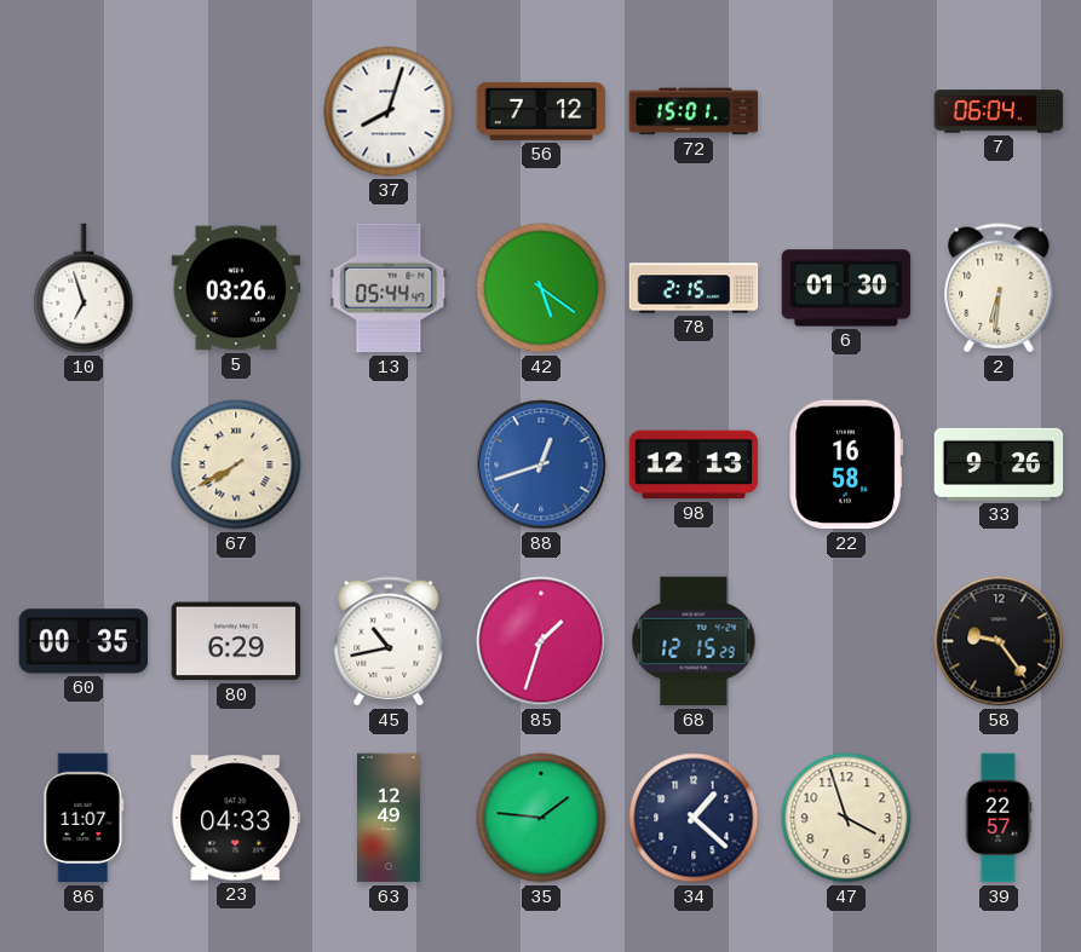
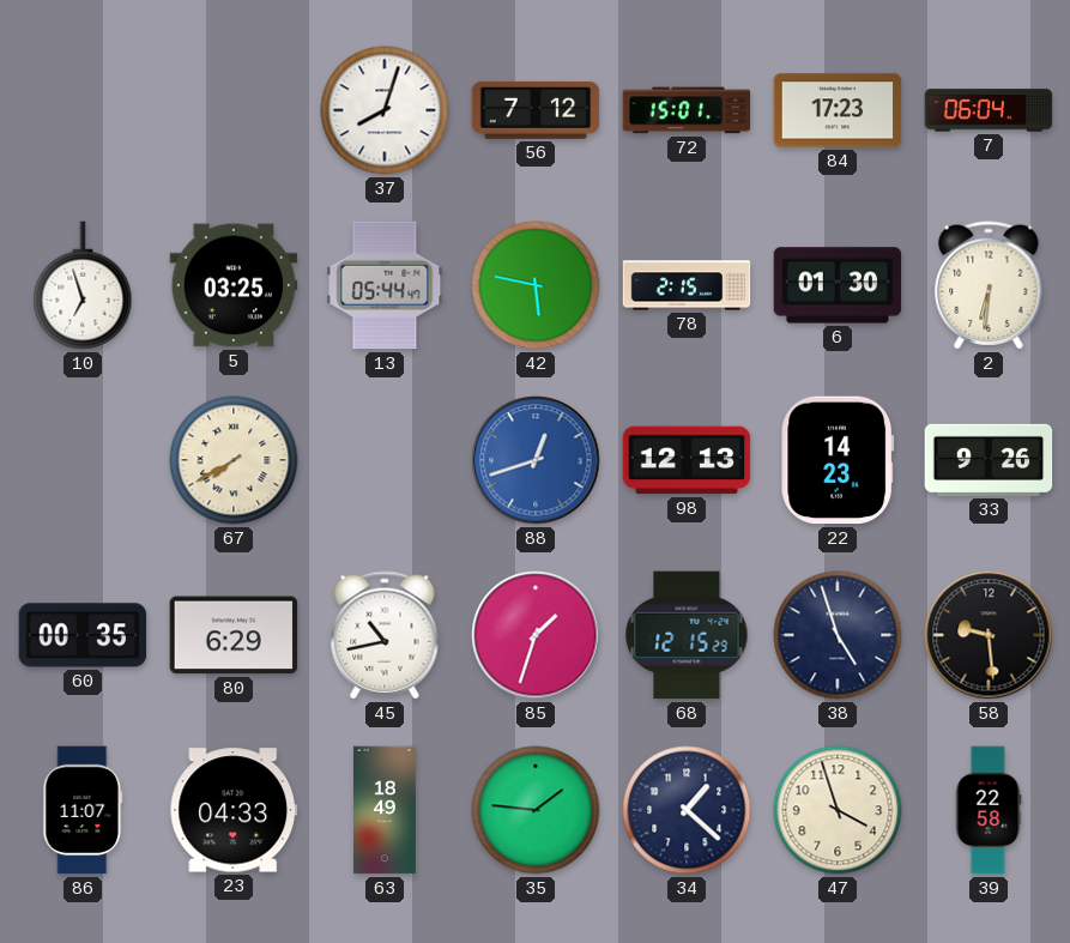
84: none -> 17:23 (838, 110)
5: 03:26 -> 03:25 (234, 285)
42: 5:21 -> 5:47 (536, 285)
22: 16:58 -> 14:23 (838, 460)
38: none -> 4:57 (838, 635)
58: 9:24 -> 9:29 (989, 635)
63: 12:49 -> 18:49 (386, 810)
39: 22:57 -> 22:58 (989, 810)
